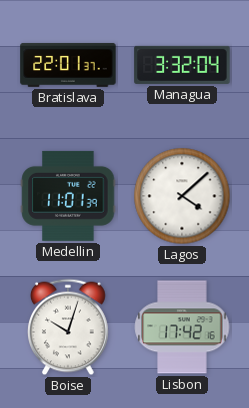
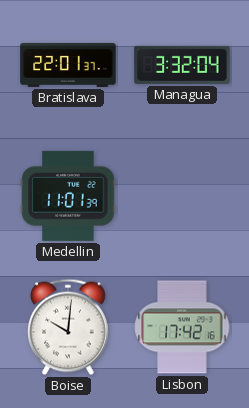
Lagos: 4:08 -> none (182, 196)
Boise: 10:03 -> 10:01 (69, 327)
